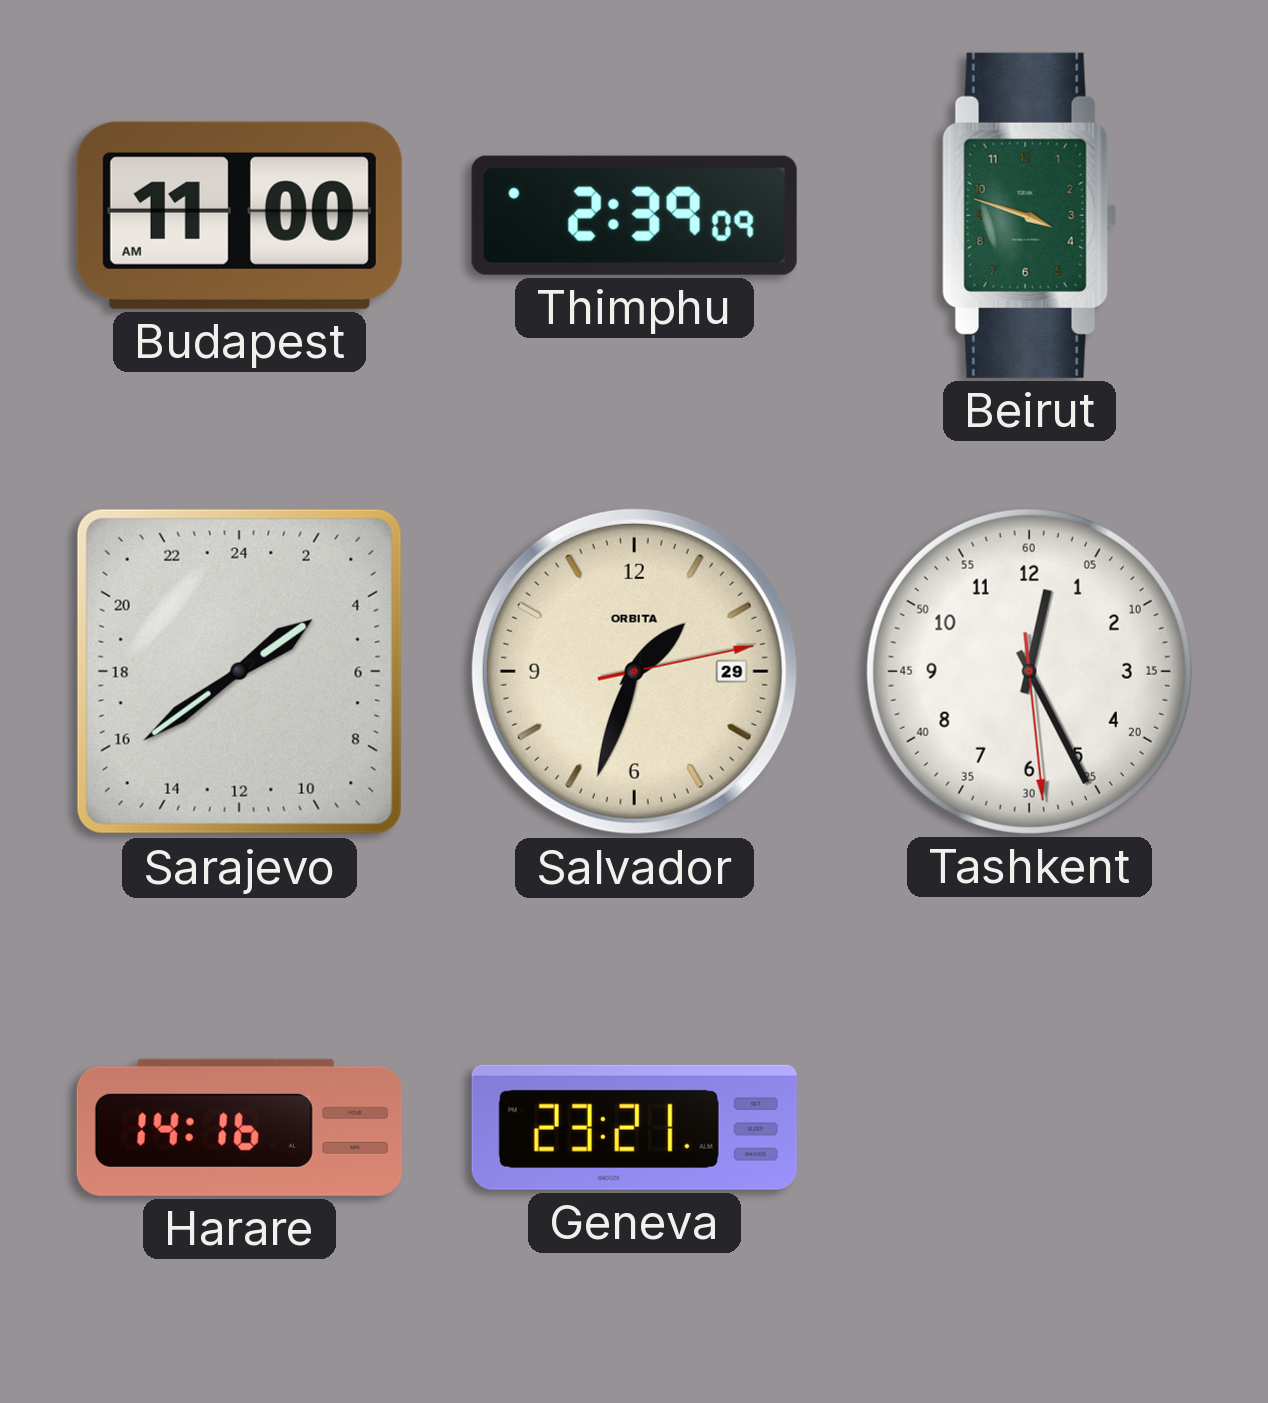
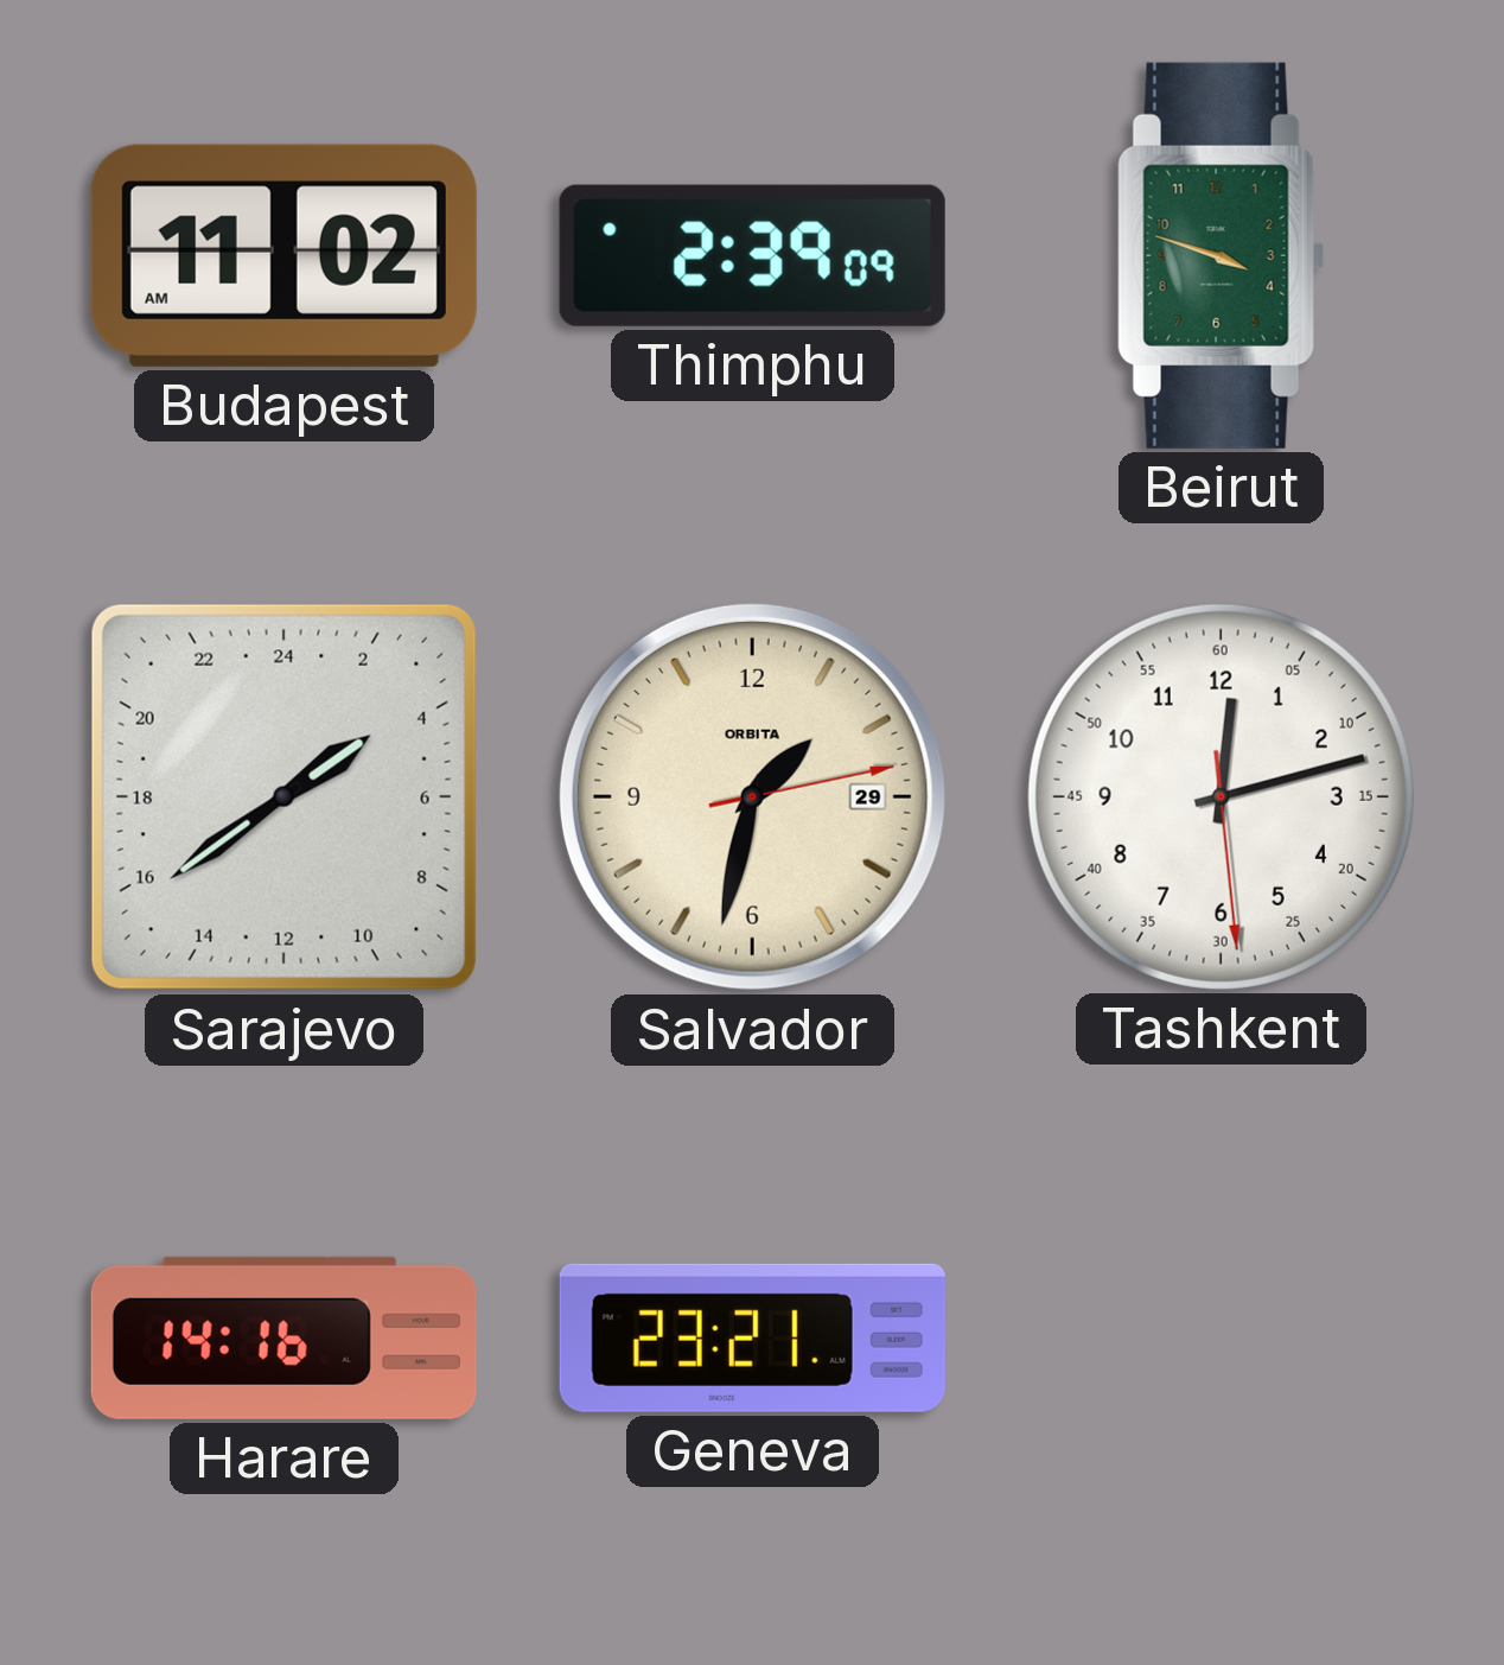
Budapest: 11:00 -> 11:02 (283, 255)
Salvador: 1:33 -> 1:32 (752, 796)
Tashkent: 12:25 -> 12:12 (1221, 796)
